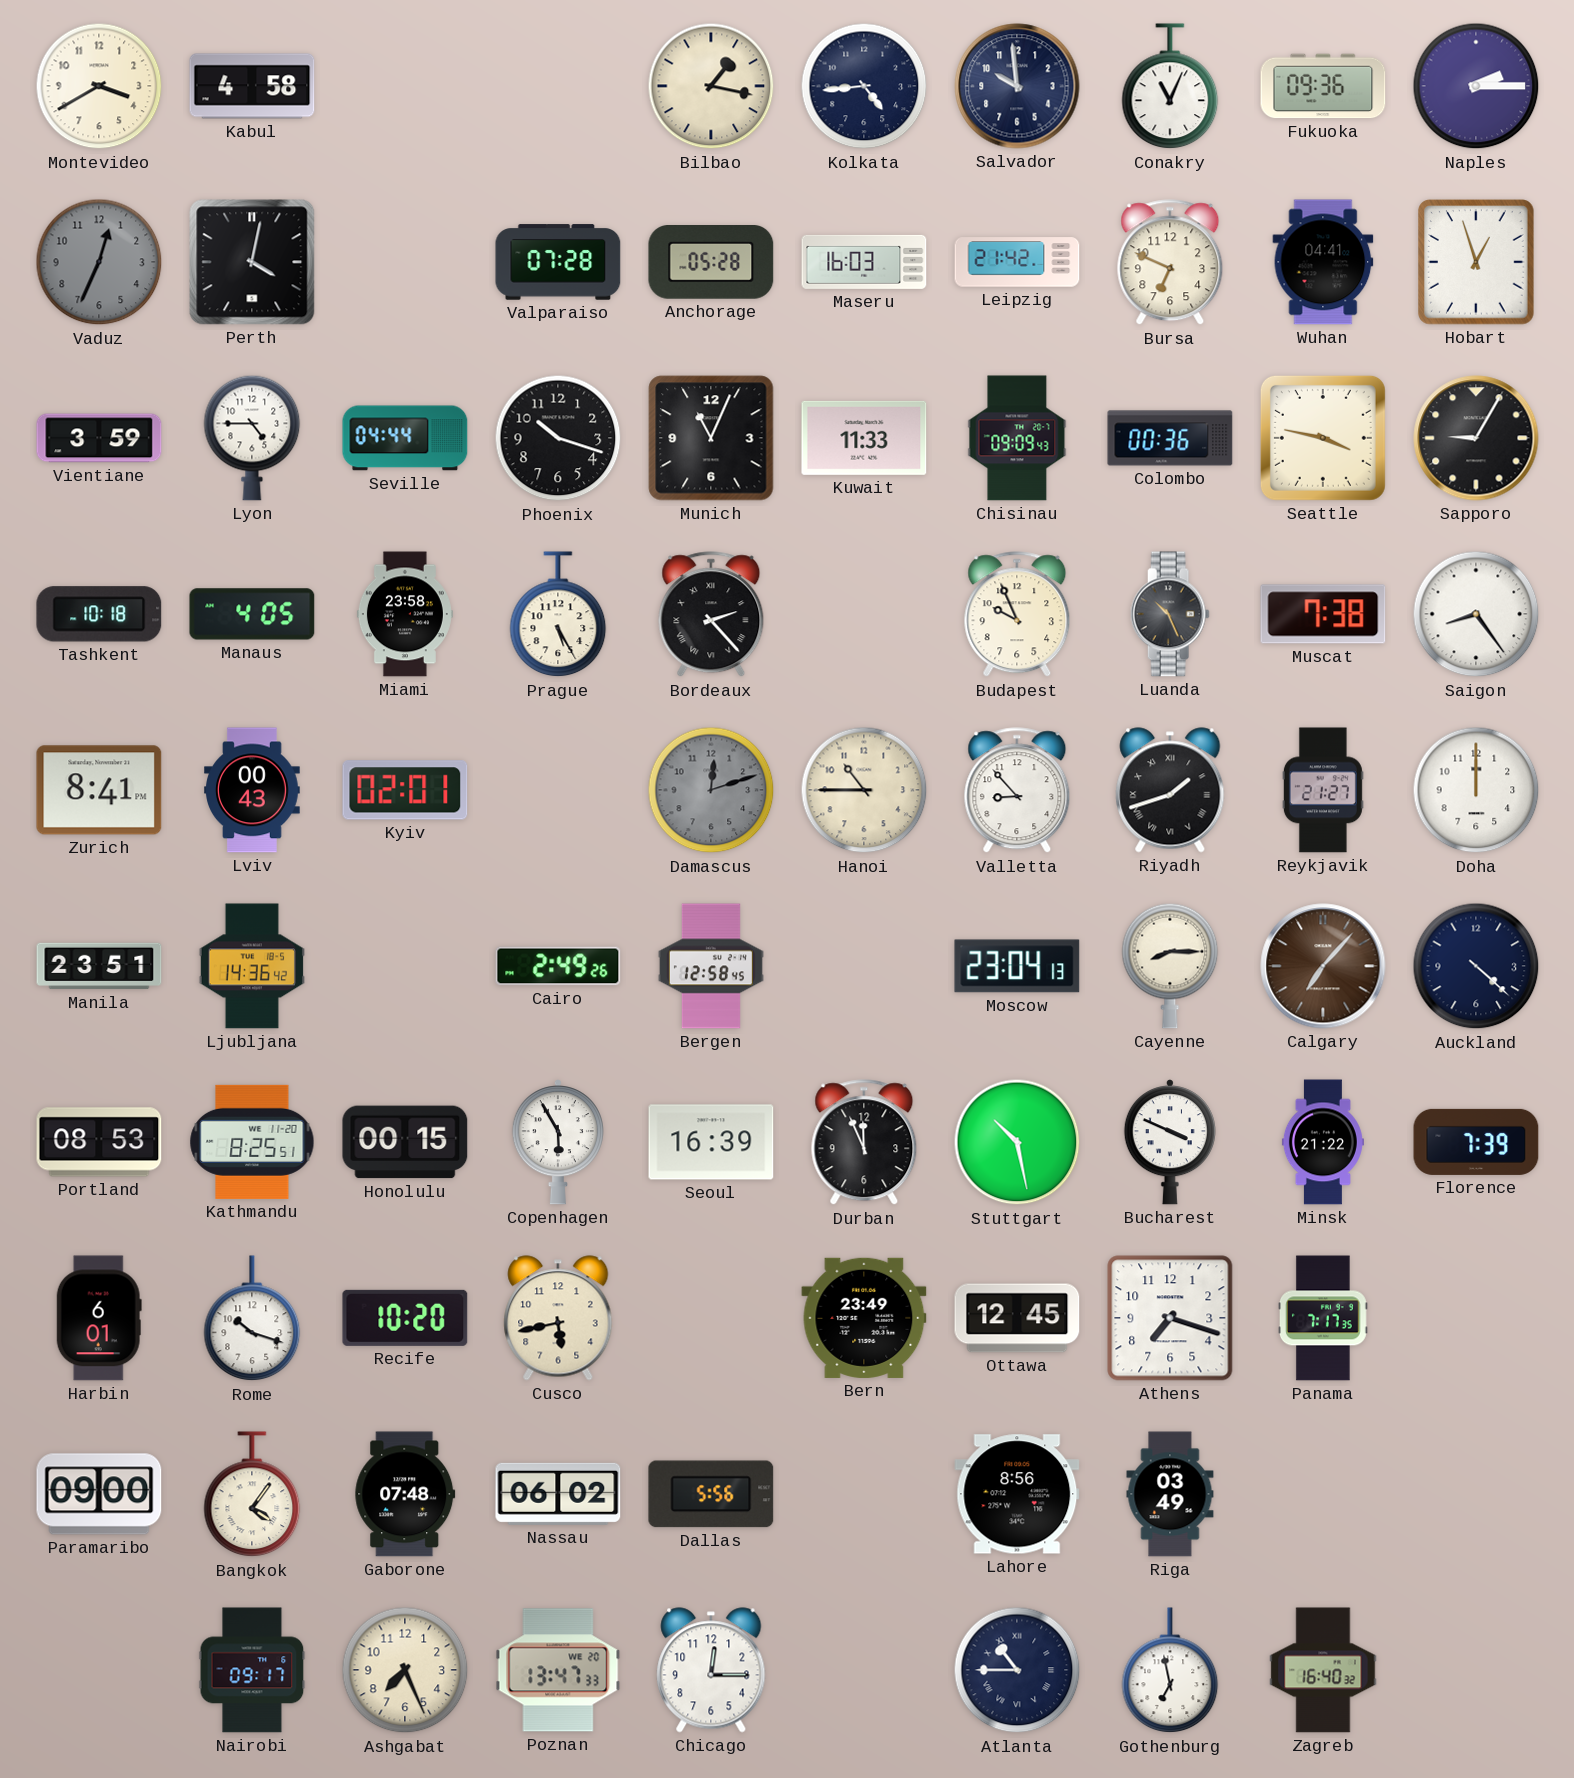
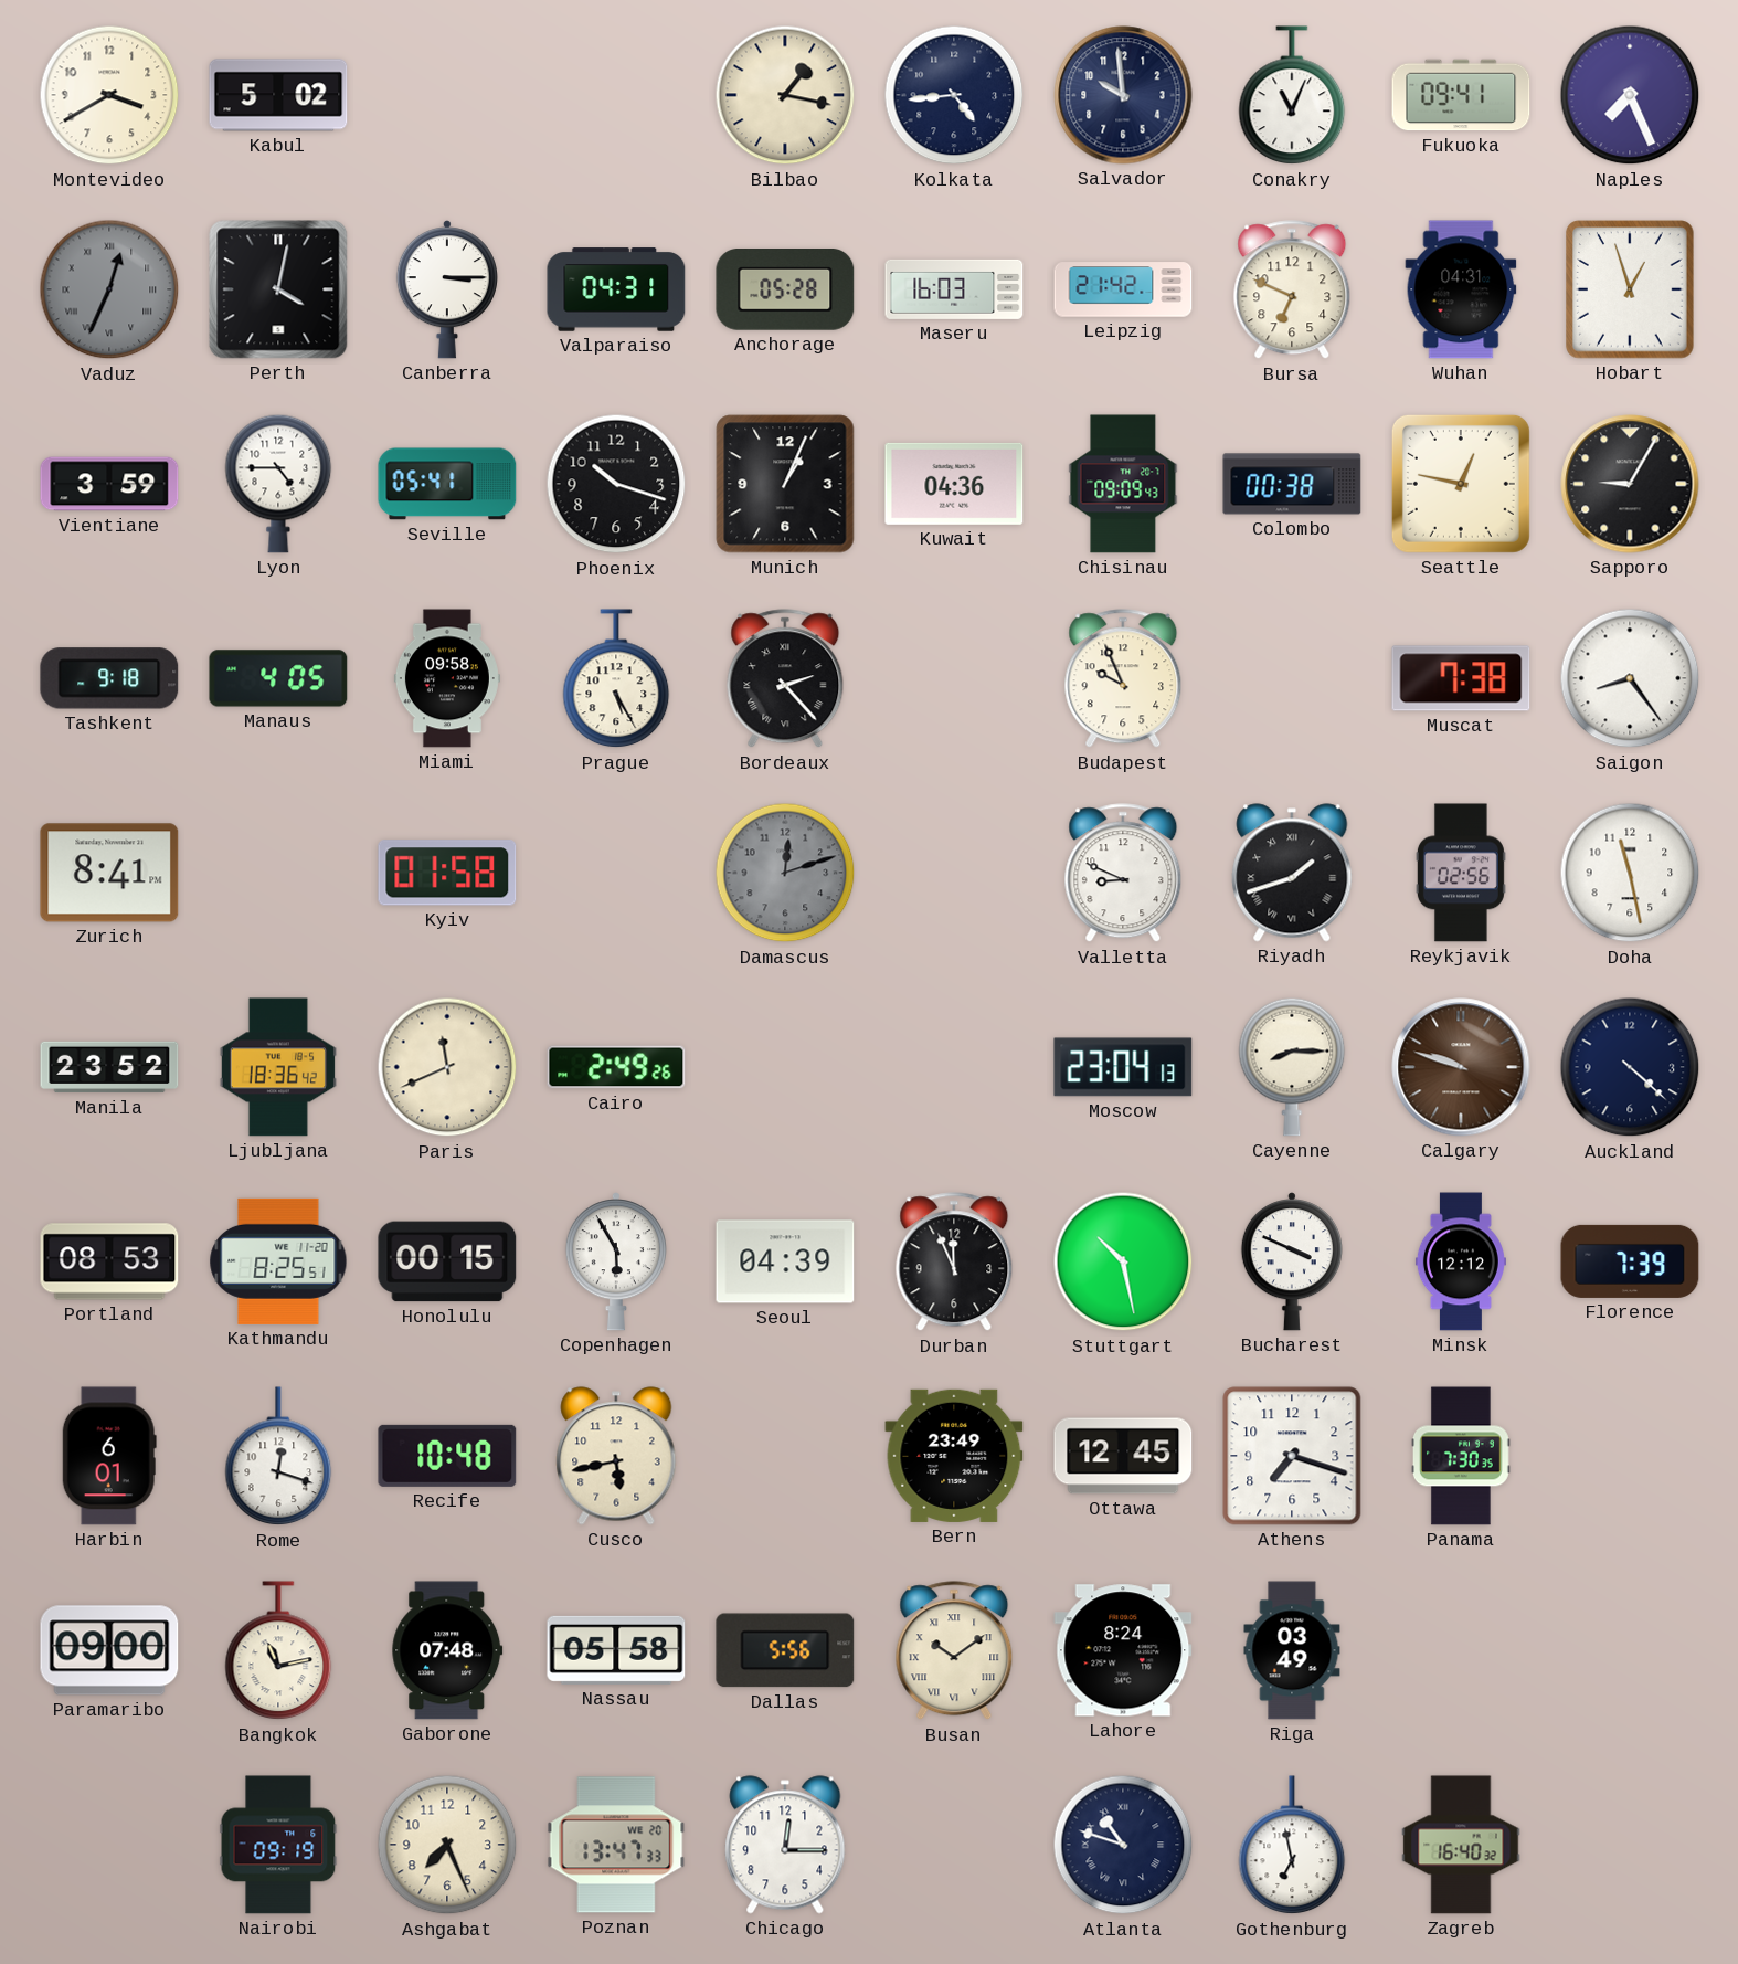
Kabul: 4:58 -> 5:02 (278, 95)
Fukuoka: 09:36 -> 09:41 (1461, 95)
Naples: 2:15 -> 7:26 (1630, 95)
Vaduz numerals: Arabic -> Roman (109, 289)
Canberra: none -> 3:15 (447, 289)
Valparaiso: 07:28 -> 04:31 (616, 289)
Wuhan: 04:41 -> 04:31 (1461, 289)
Seville: 04:44 -> 05:41 (447, 484)
Munich: 11:04 -> 1:04 (785, 484)
Kuwait: 11:33 -> 04:36 (954, 484)
Colombo: 00:36 -> 00:38 (1292, 484)
Seattle: 3:47 -> 12:47 (1461, 484)
Tashkent: 10:18 -> 9:18 (109, 678)
Miami: 23:58 -> 09:58 (447, 678)
Luanda: 10:26 -> none (1170, 614)
Lviv: 00:43 -> none (253, 790)
Kyiv: 02:01 -> 01:58 (447, 873)
Hanoi: 10:45 -> none (864, 790)
Valletta: 8:53 -> 8:49 (1123, 874)
Reykjavik: 21:27 -> 02:56 (1461, 873)
Doha: 12:00 -> 11:28 (1630, 873)
Manila: 23:51 -> 23:52 (109, 1067)
Ljubljana: 14:36 -> 18:36 (278, 1067)
Paris: none -> 11:41 (447, 1067)
Bergen: 12:58 -> none (711, 966)
Calgary: 7:07 -> 9:48 (1461, 1067)
Seoul: 16:39 -> 04:39 (785, 1261)
Minsk: 21:22 -> 12:12 (1461, 1261)
Rome: 10:18 -> 12:18 (278, 1457)
Recife: 10:20 -> 10:48 (447, 1456)
Panama: 7:17 -> 7:30 (1462, 1456)
Bangkok: 4:06 -> 11:13 (278, 1651)
Nassau: 06:02 -> 05:58 (616, 1650)
Busan: none -> 10:09 (954, 1651)
Lahore: 8:56 -> 8:24 (1123, 1650)
Nairobi: 09:17 -> 09:19 (278, 1845)
Atlanta: 10:45 -> 10:48 (1123, 1845)
